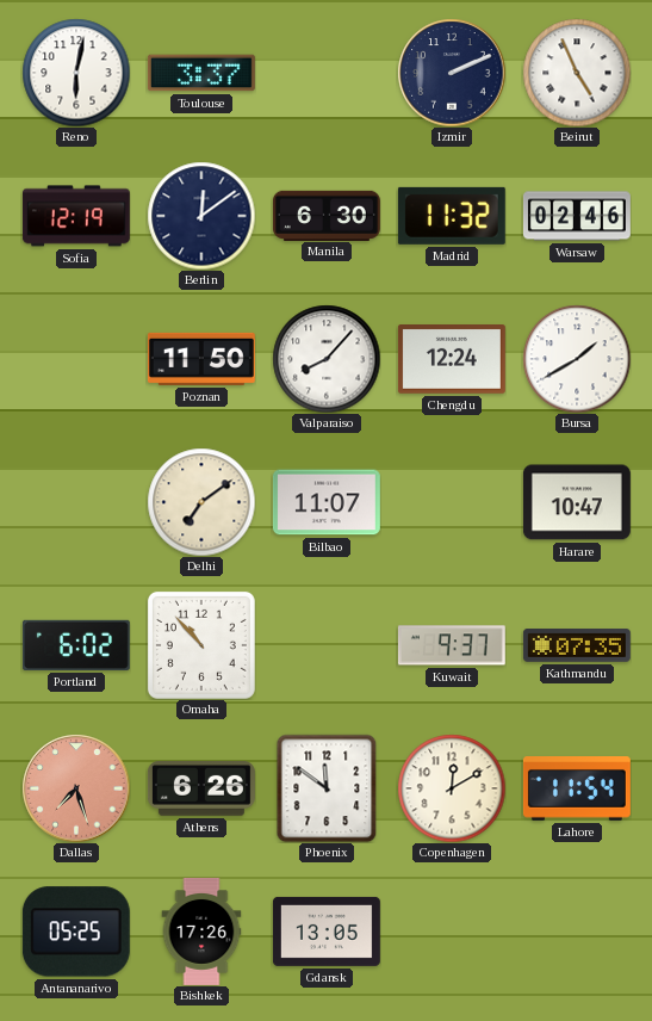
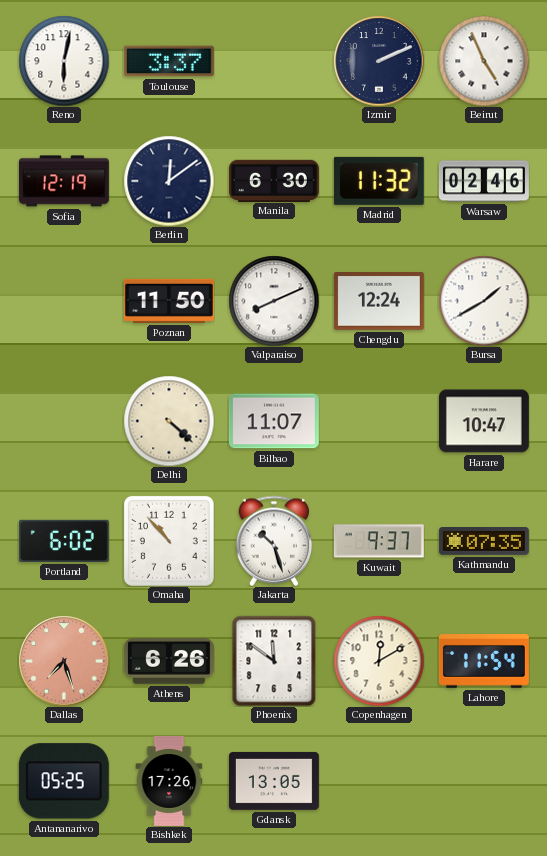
Valparaiso: 8:07 -> 8:11 (274, 301)
Delhi: 7:09 -> 4:22 (169, 421)
Jakarta: none -> 10:27 (274, 541)
